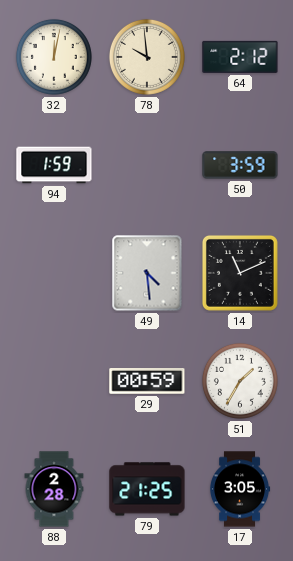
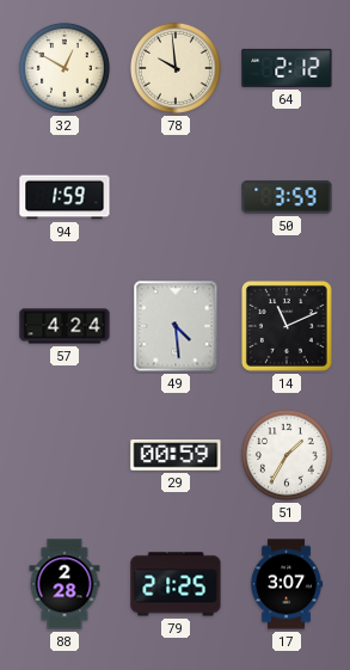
32: 12:02 -> 12:50 (65, 68)
57: none -> 4:24 (65, 326)
17: 3:05 -> 3:07 (287, 584)
